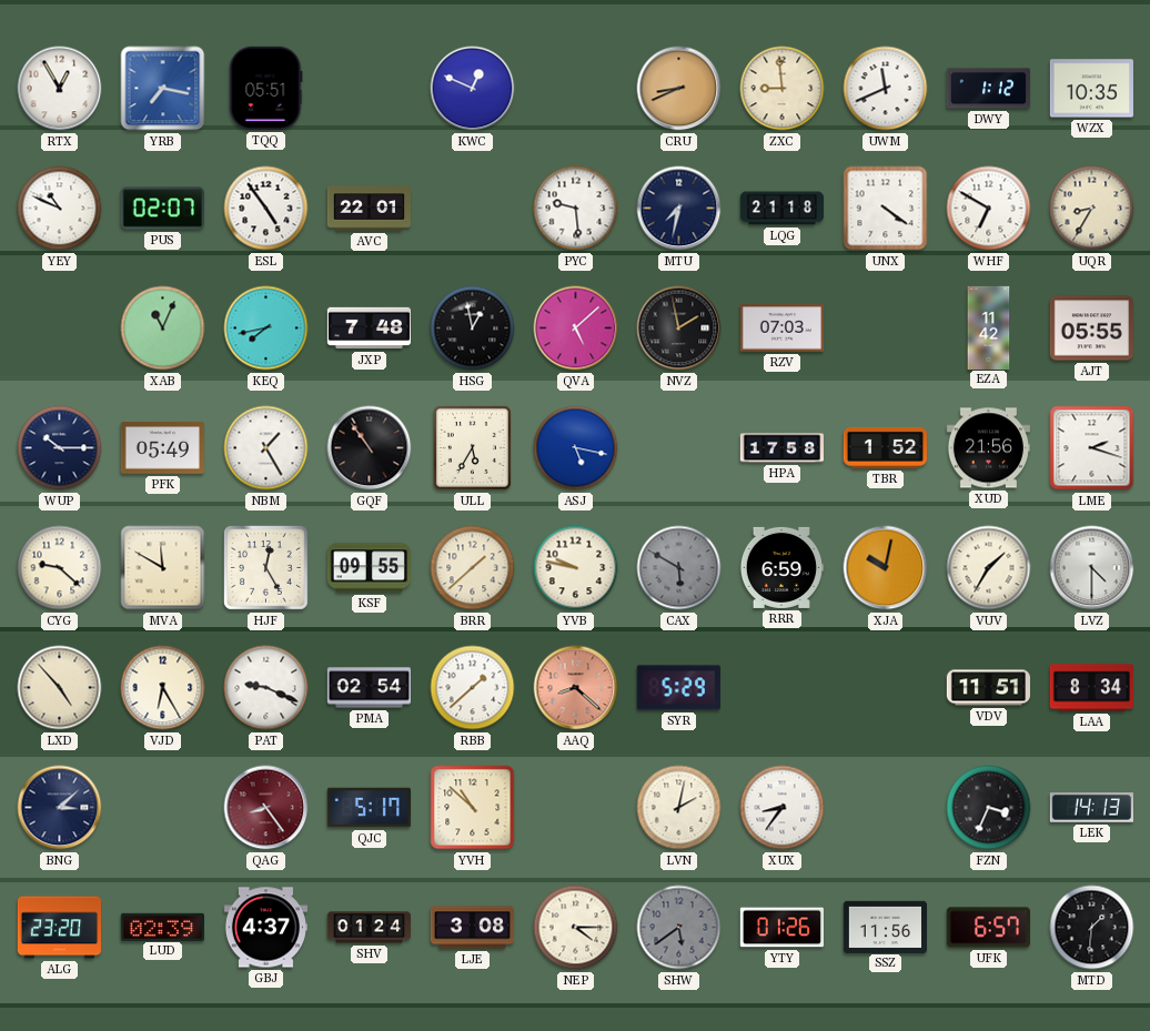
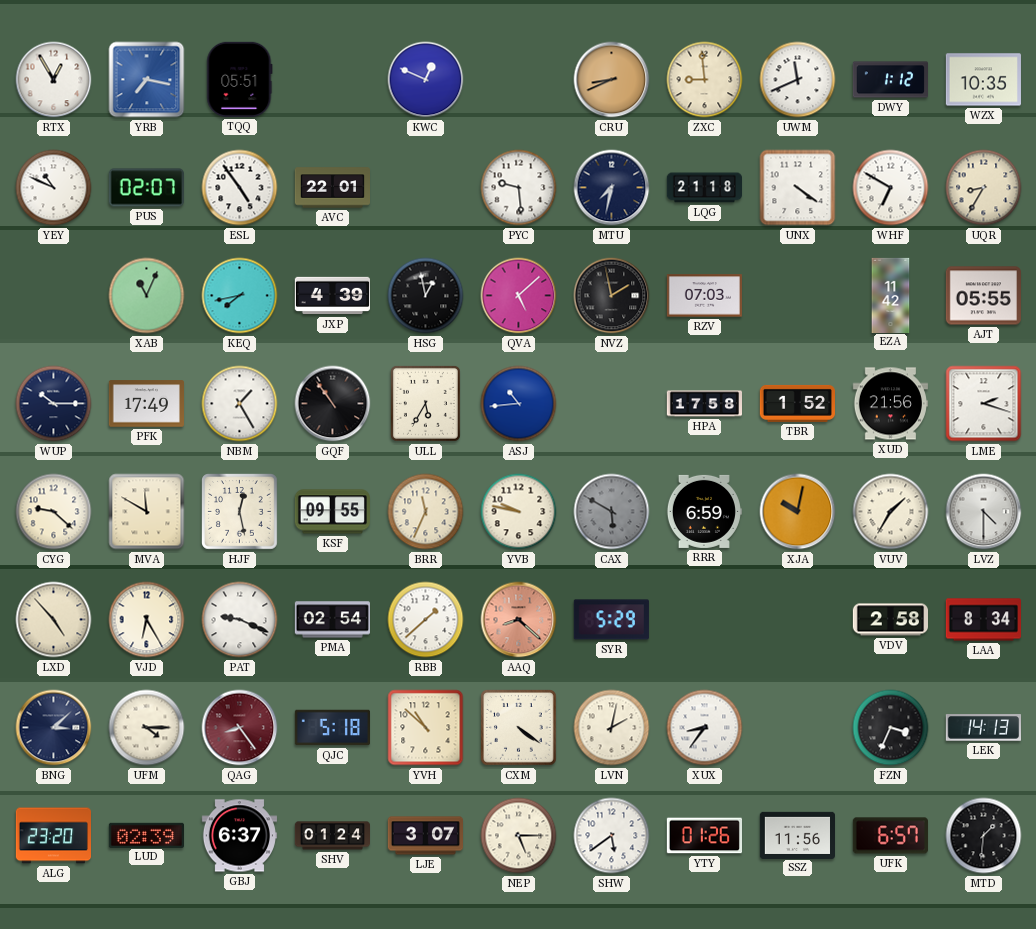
JXP: 7:48 -> 4:39 (332, 296)
PFK: 05:49 -> 17:49 (146, 404)
ASJ: 5:17 -> 10:44 (519, 404)
HJF: 12:25 -> 12:28 (240, 512)
BRR: 1:38 -> 11:34 (426, 512)
VDV: 11:51 -> 2:58 (890, 620)
UFM: none -> 4:15 (147, 728)
QJC: 5:17 -> 5:18 (332, 728)
CXM: none -> 4:21 (519, 728)
GBJ: 4:37 -> 6:37 (239, 836)
LJE: 3:08 -> 3:07 (425, 836)
NEP: 4:15 -> 5:15 (519, 836)
SHW dial: grey -> white (612, 836)
